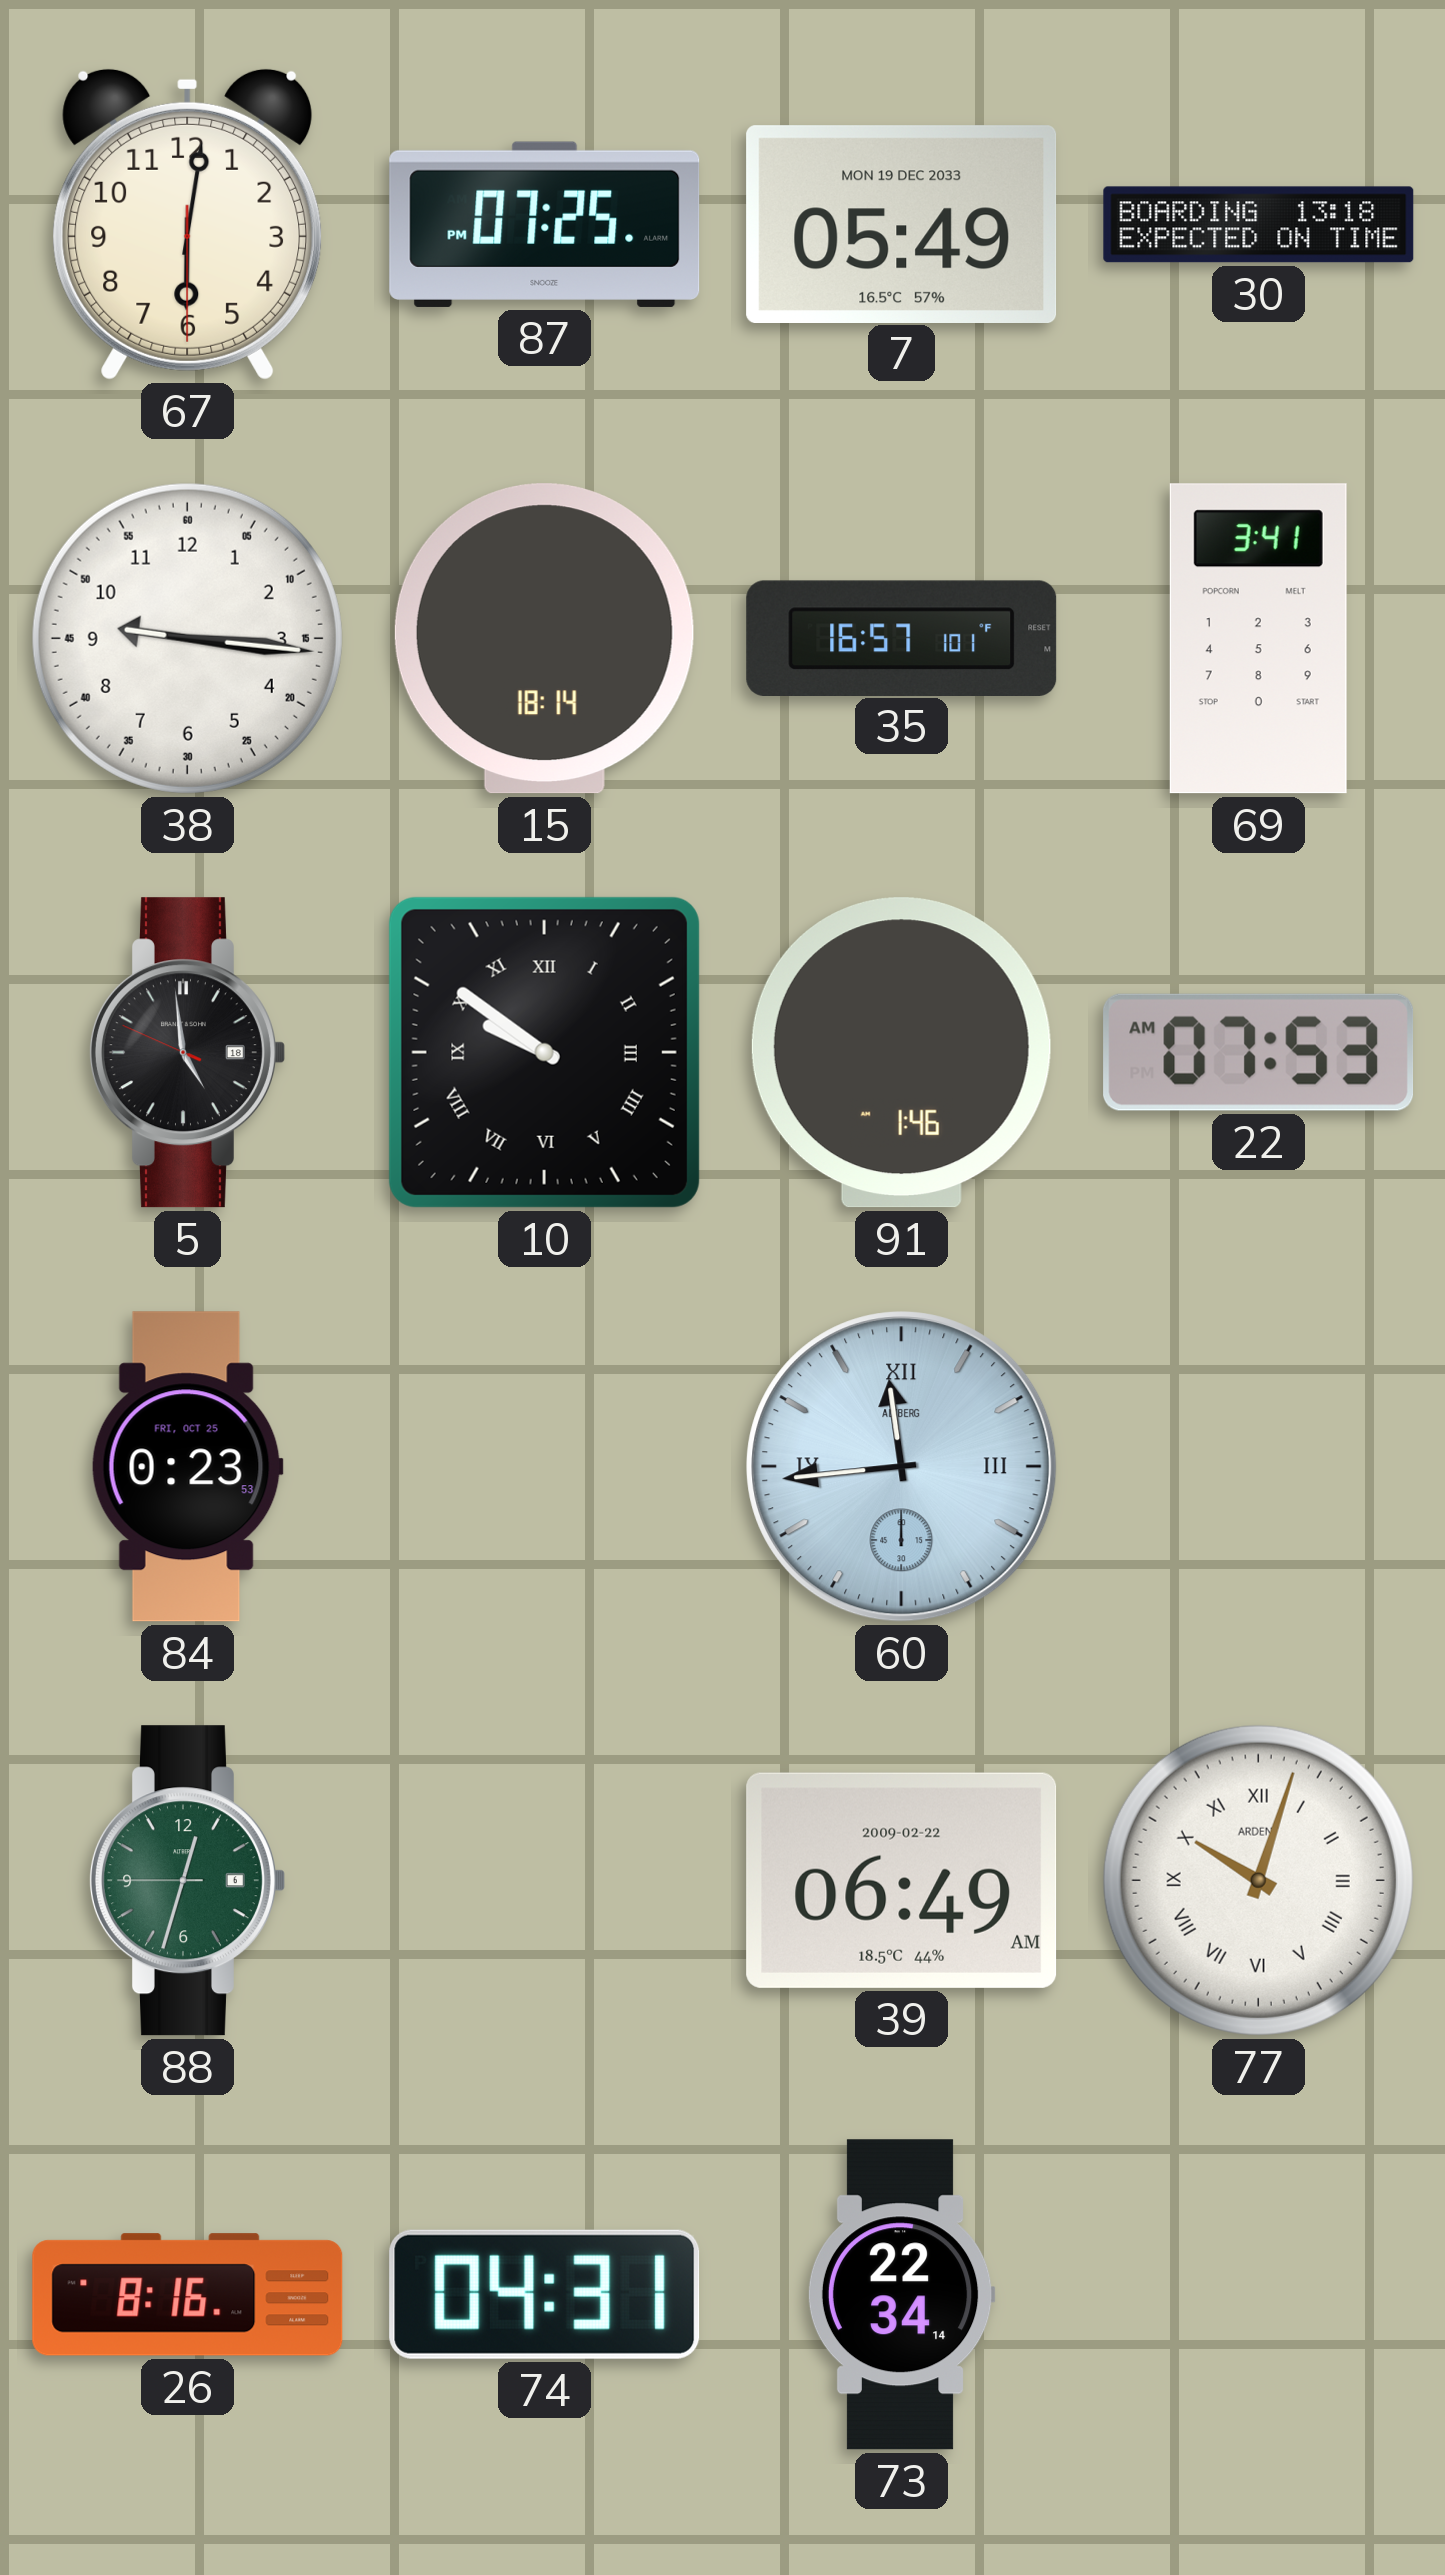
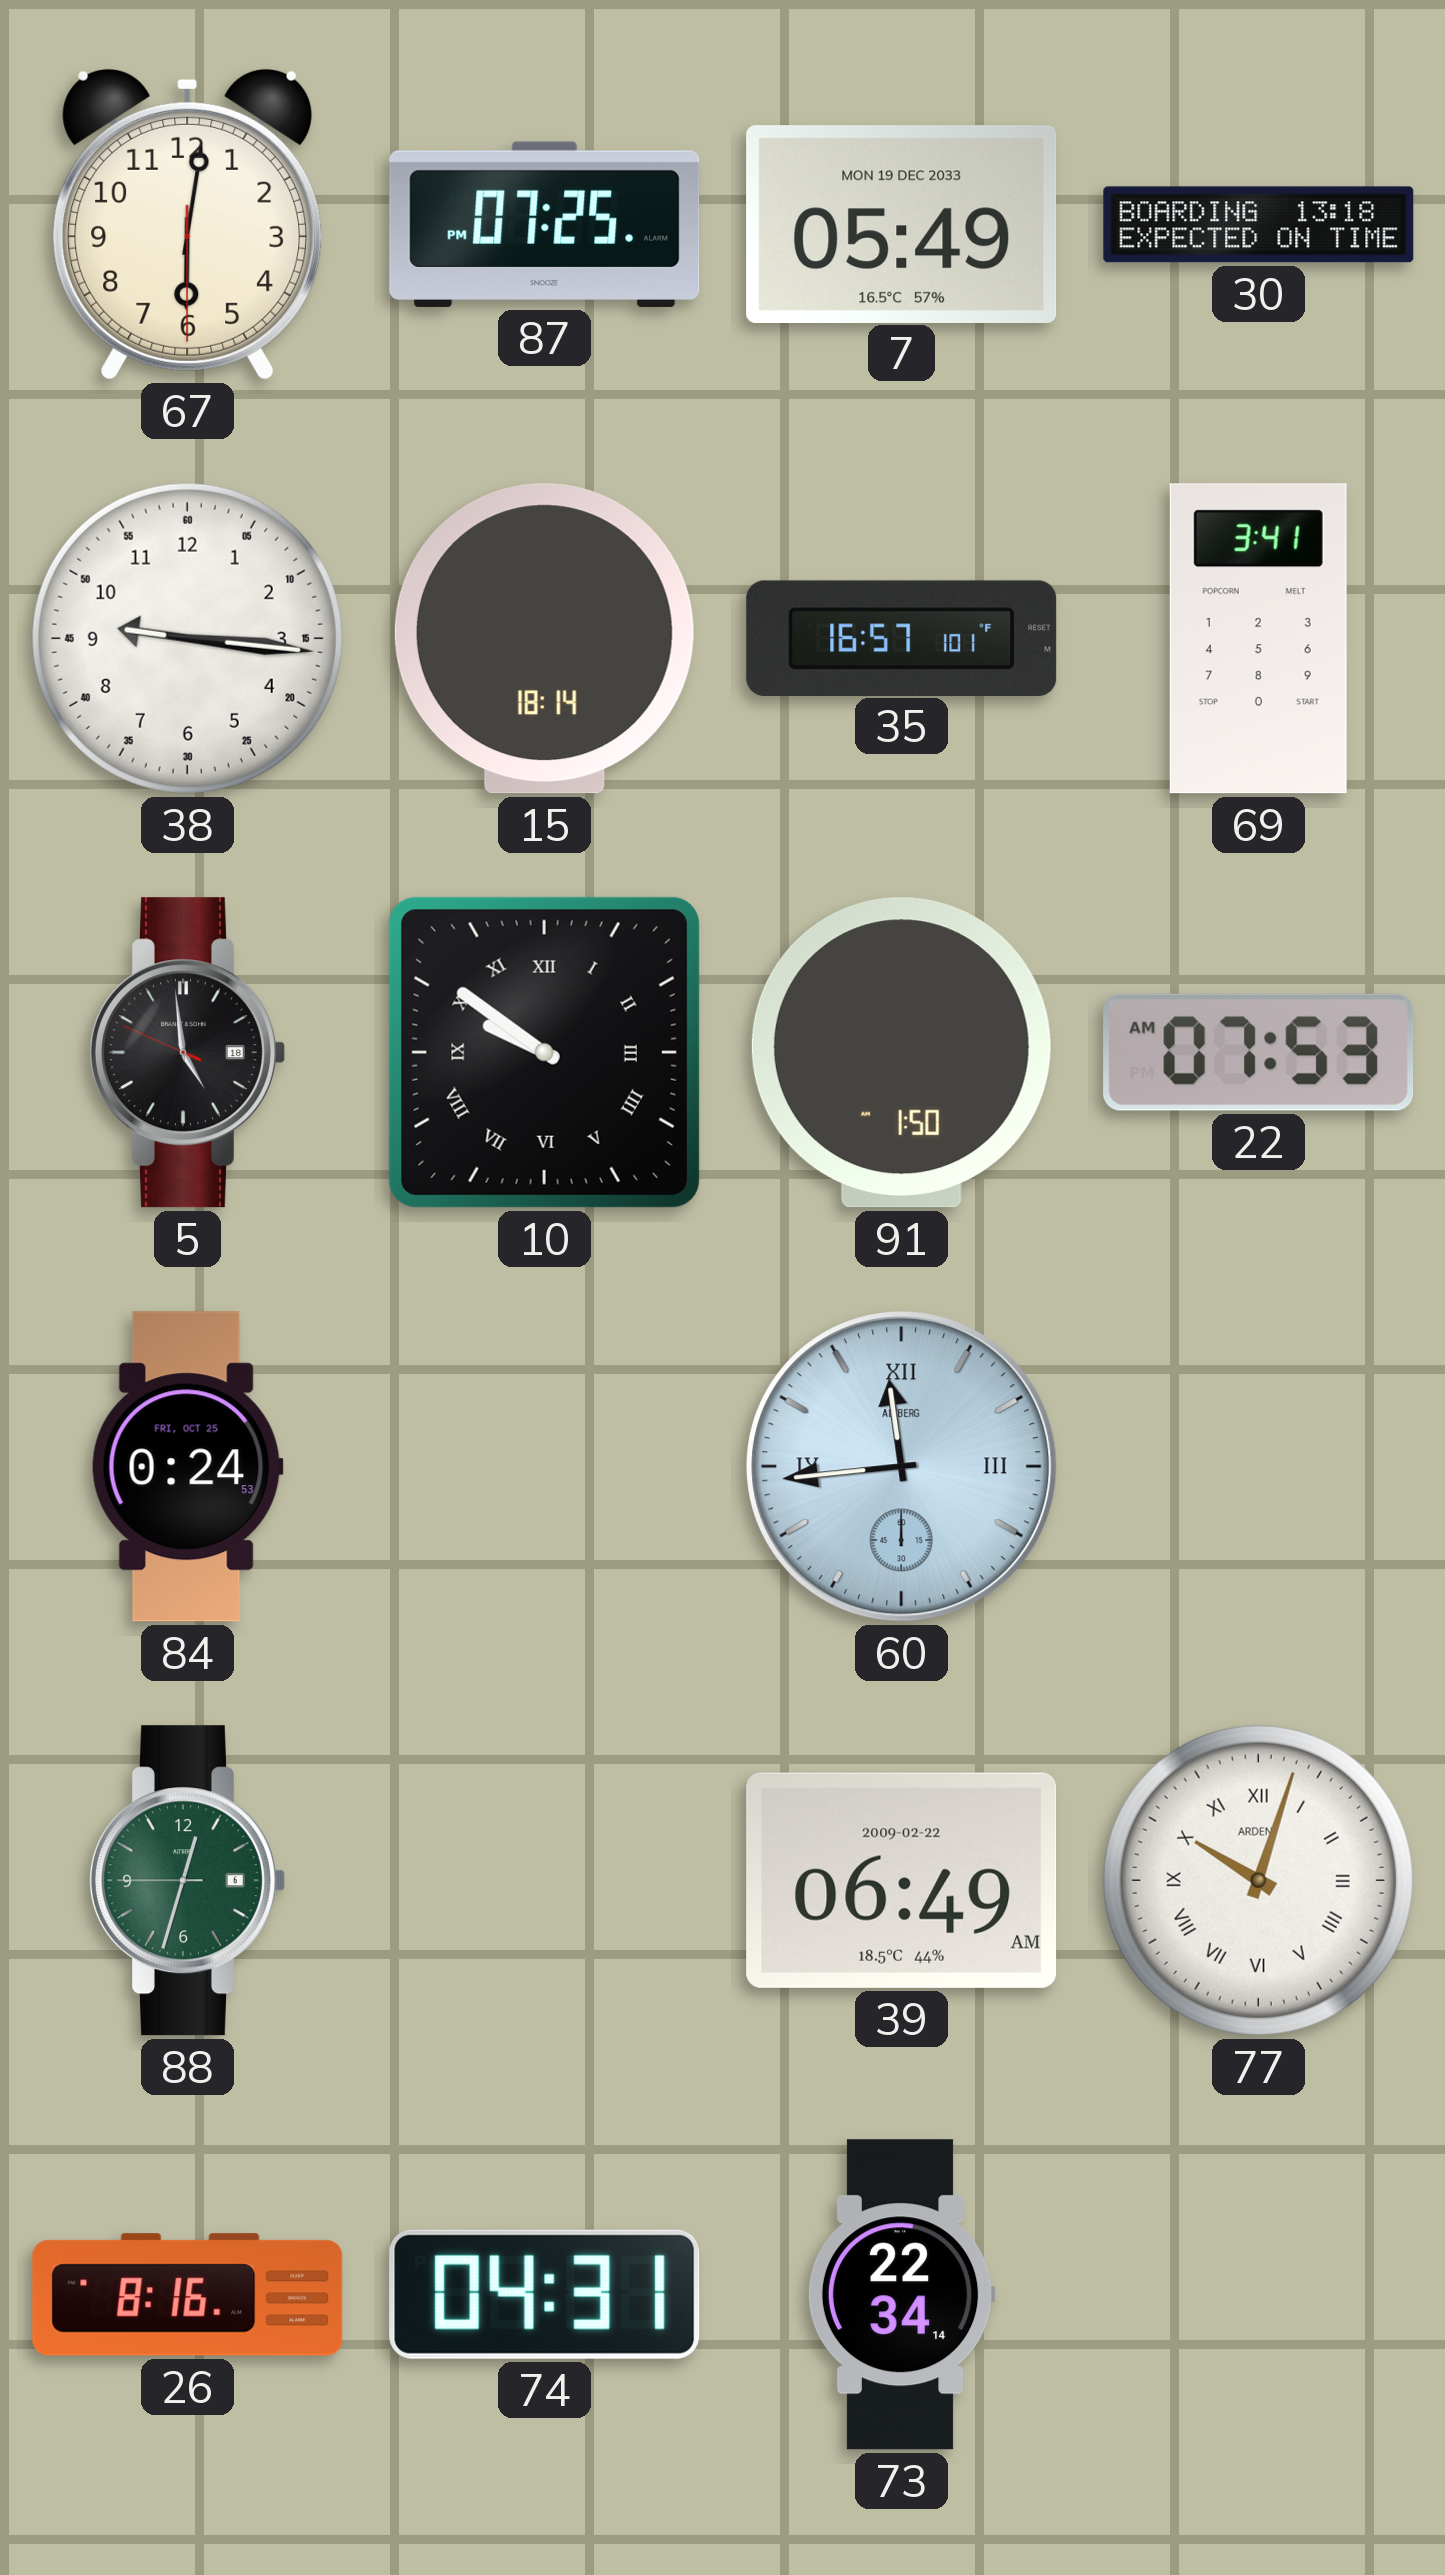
91: 1:46 -> 1:50 (901, 1053)
84: 0:23 -> 0:24 (187, 1467)
